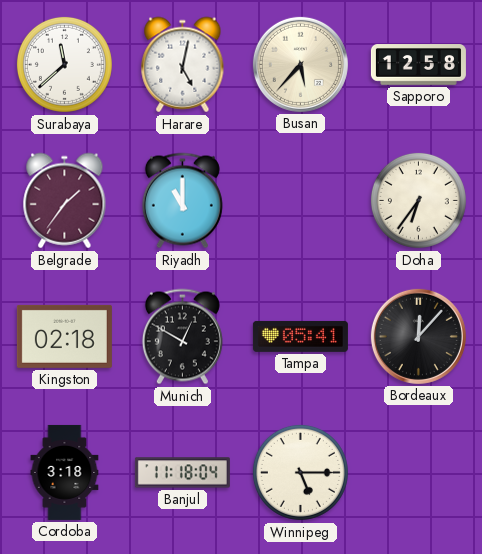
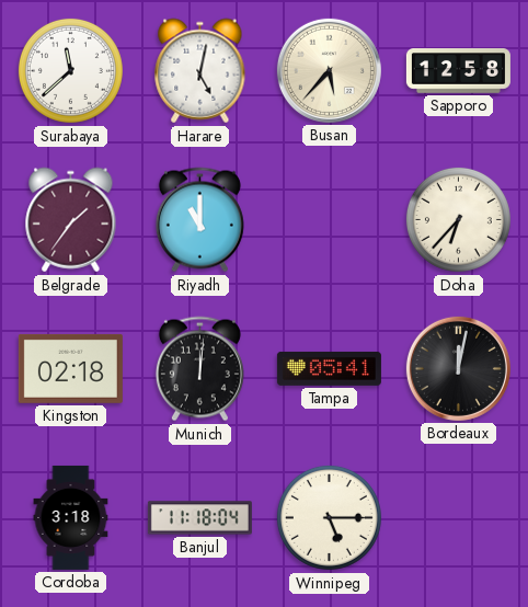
Doha: 6:36 -> 6:37 (458, 219)
Munich: 12:50 -> 12:01 (199, 369)
Bordeaux: 12:07 -> 12:02 (458, 368)
